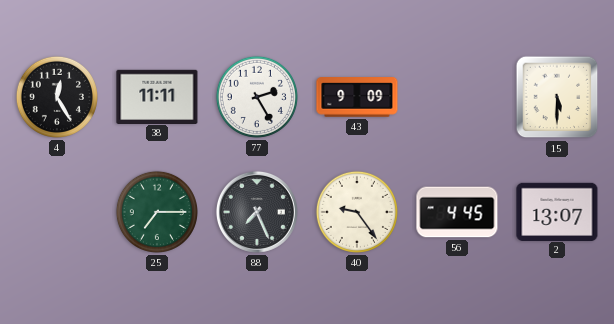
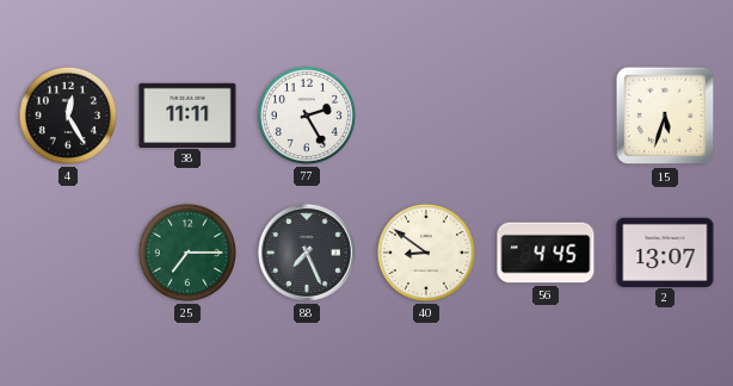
43: 9:09 -> none (357, 97)
15: 5:30 -> 5:33 (665, 116)
40: 9:24 -> 8:51 (426, 253)
